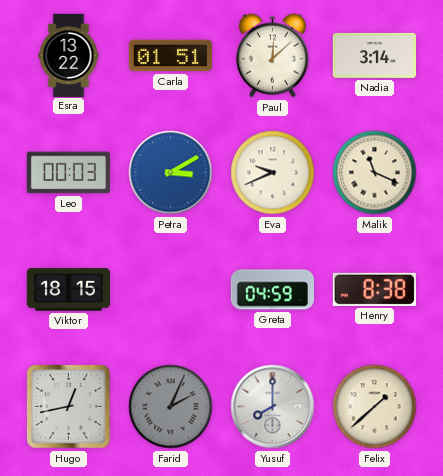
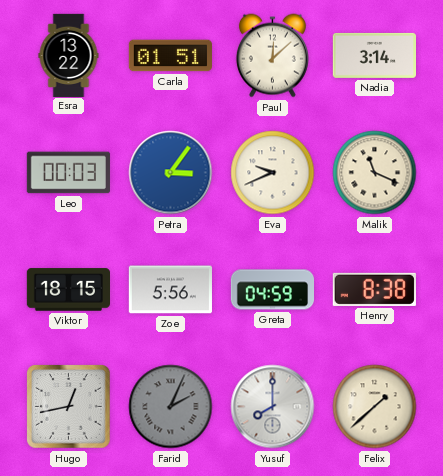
Petra: 3:10 -> 3:06 (171, 173)
Zoe: none -> 5:56 (170, 290)
